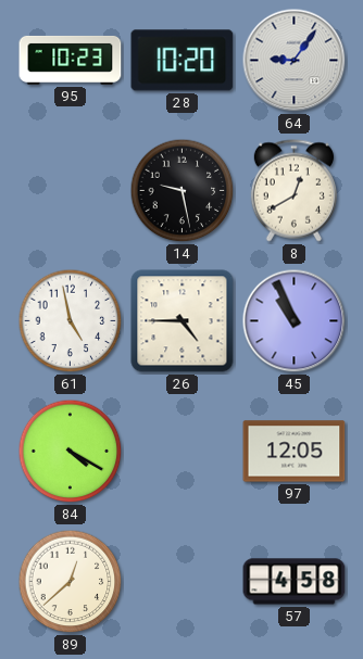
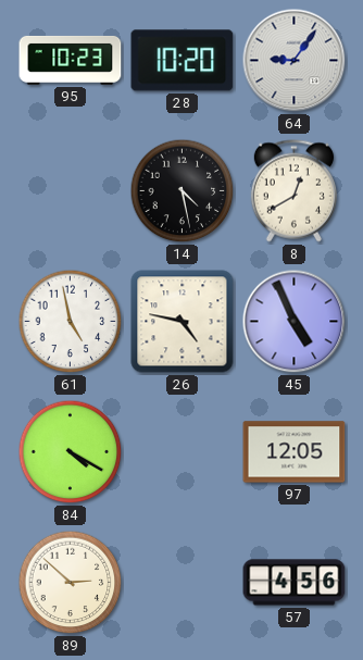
14: 9:28 -> 4:28 (183, 191)
26: 4:45 -> 4:47 (183, 322)
45: 10:56 -> 4:56 (295, 322)
89: 12:38 -> 2:52 (71, 583)
57: 4:58 -> 4:56 (295, 583)
